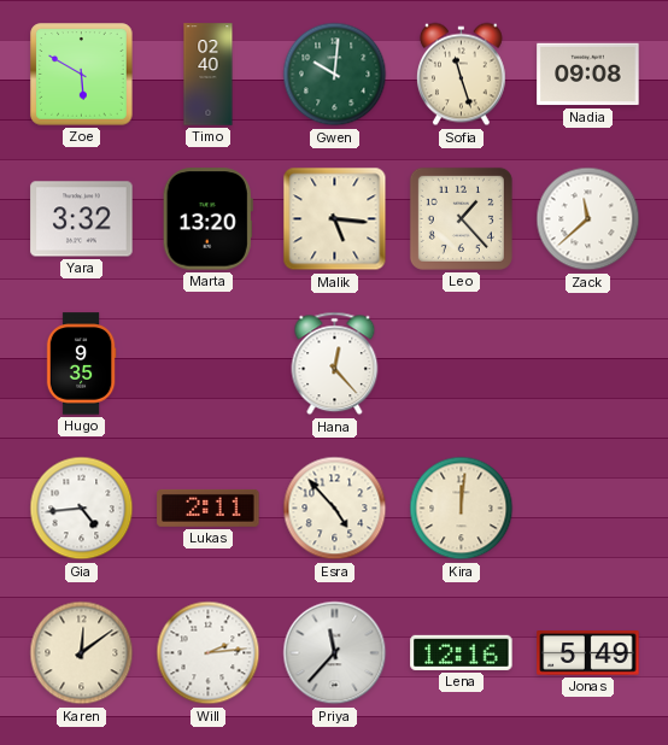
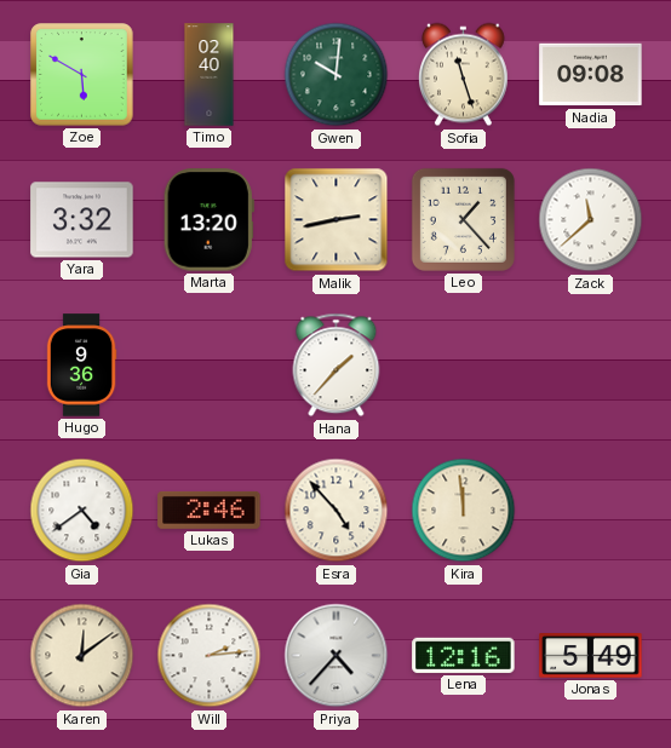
Malik: 5:16 -> 2:43 (337, 220)
Hugo: 9:35 -> 9:36 (81, 366)
Hana: 12:23 -> 1:37 (337, 366)
Gia: 4:44 -> 4:39 (82, 511)
Lukas: 2:11 -> 2:46 (210, 510)
Kira: 12:01 -> 11:59 (464, 511)
Priya: 11:37 -> 4:37 (337, 656)
